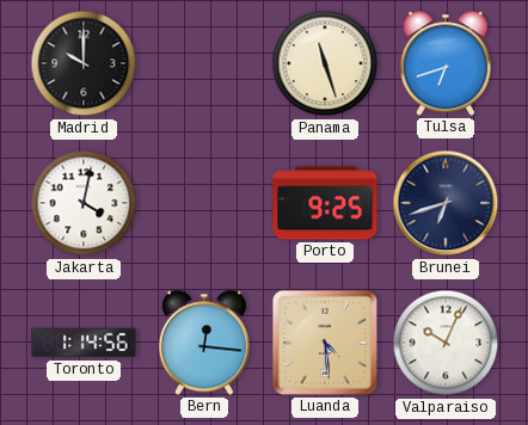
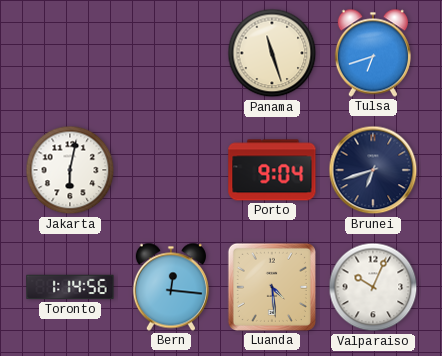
Madrid: 10:00 -> none (84, 63)
Jakarta: 4:02 -> 6:02 (70, 170)
Porto: 9:25 -> 9:04 (272, 170)
